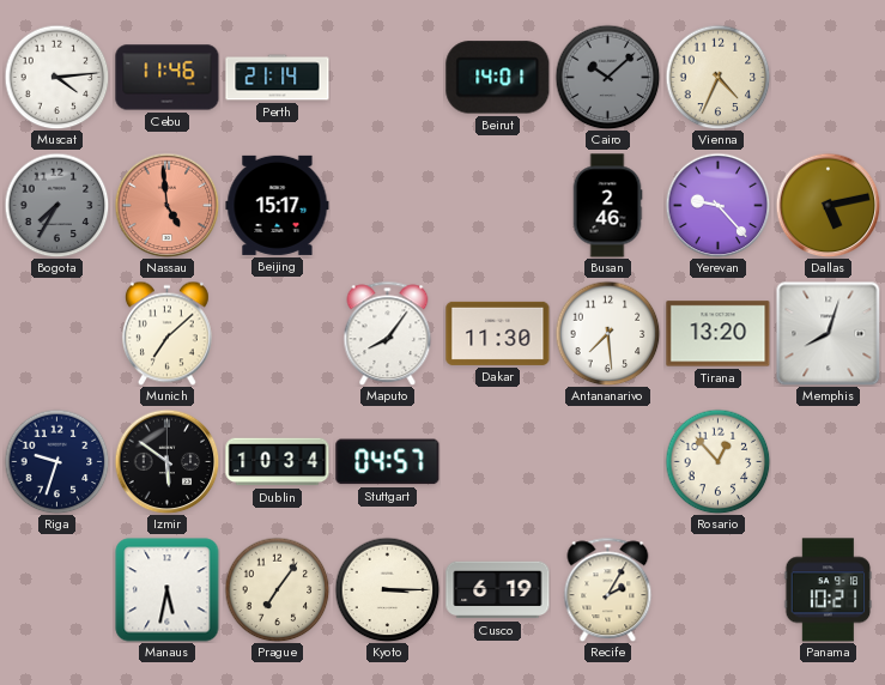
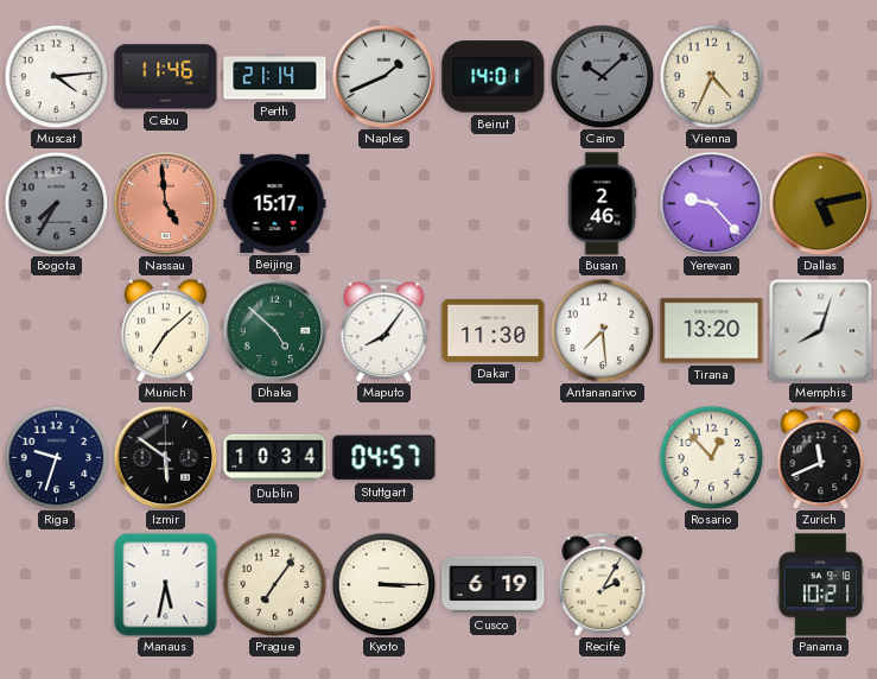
Naples: none -> 1:41 (383, 76)
Dhaka: none -> 4:52 (274, 330)
Zurich: none -> 11:41 (821, 457)
